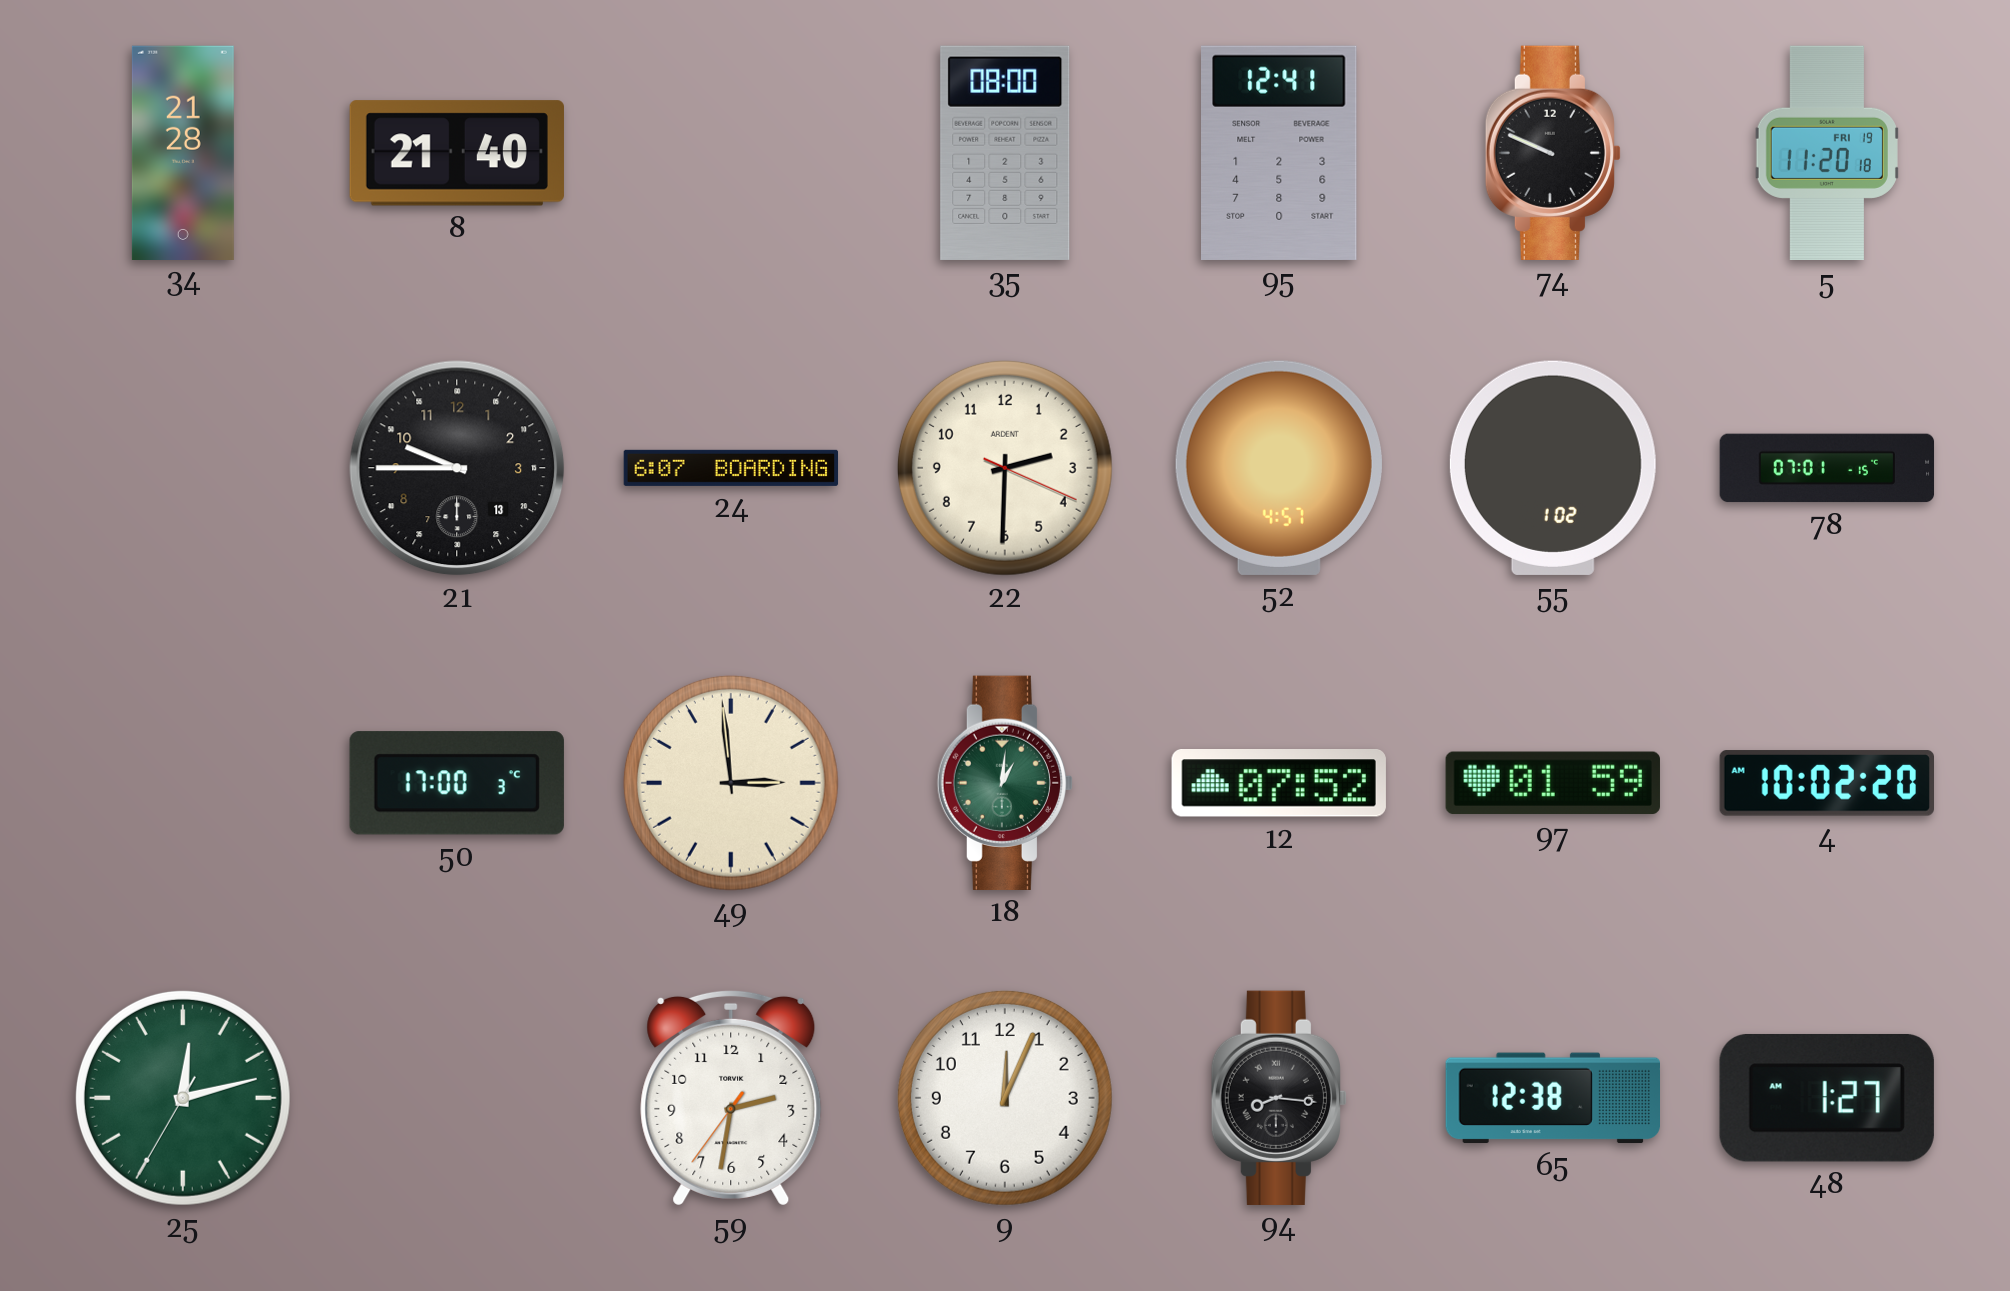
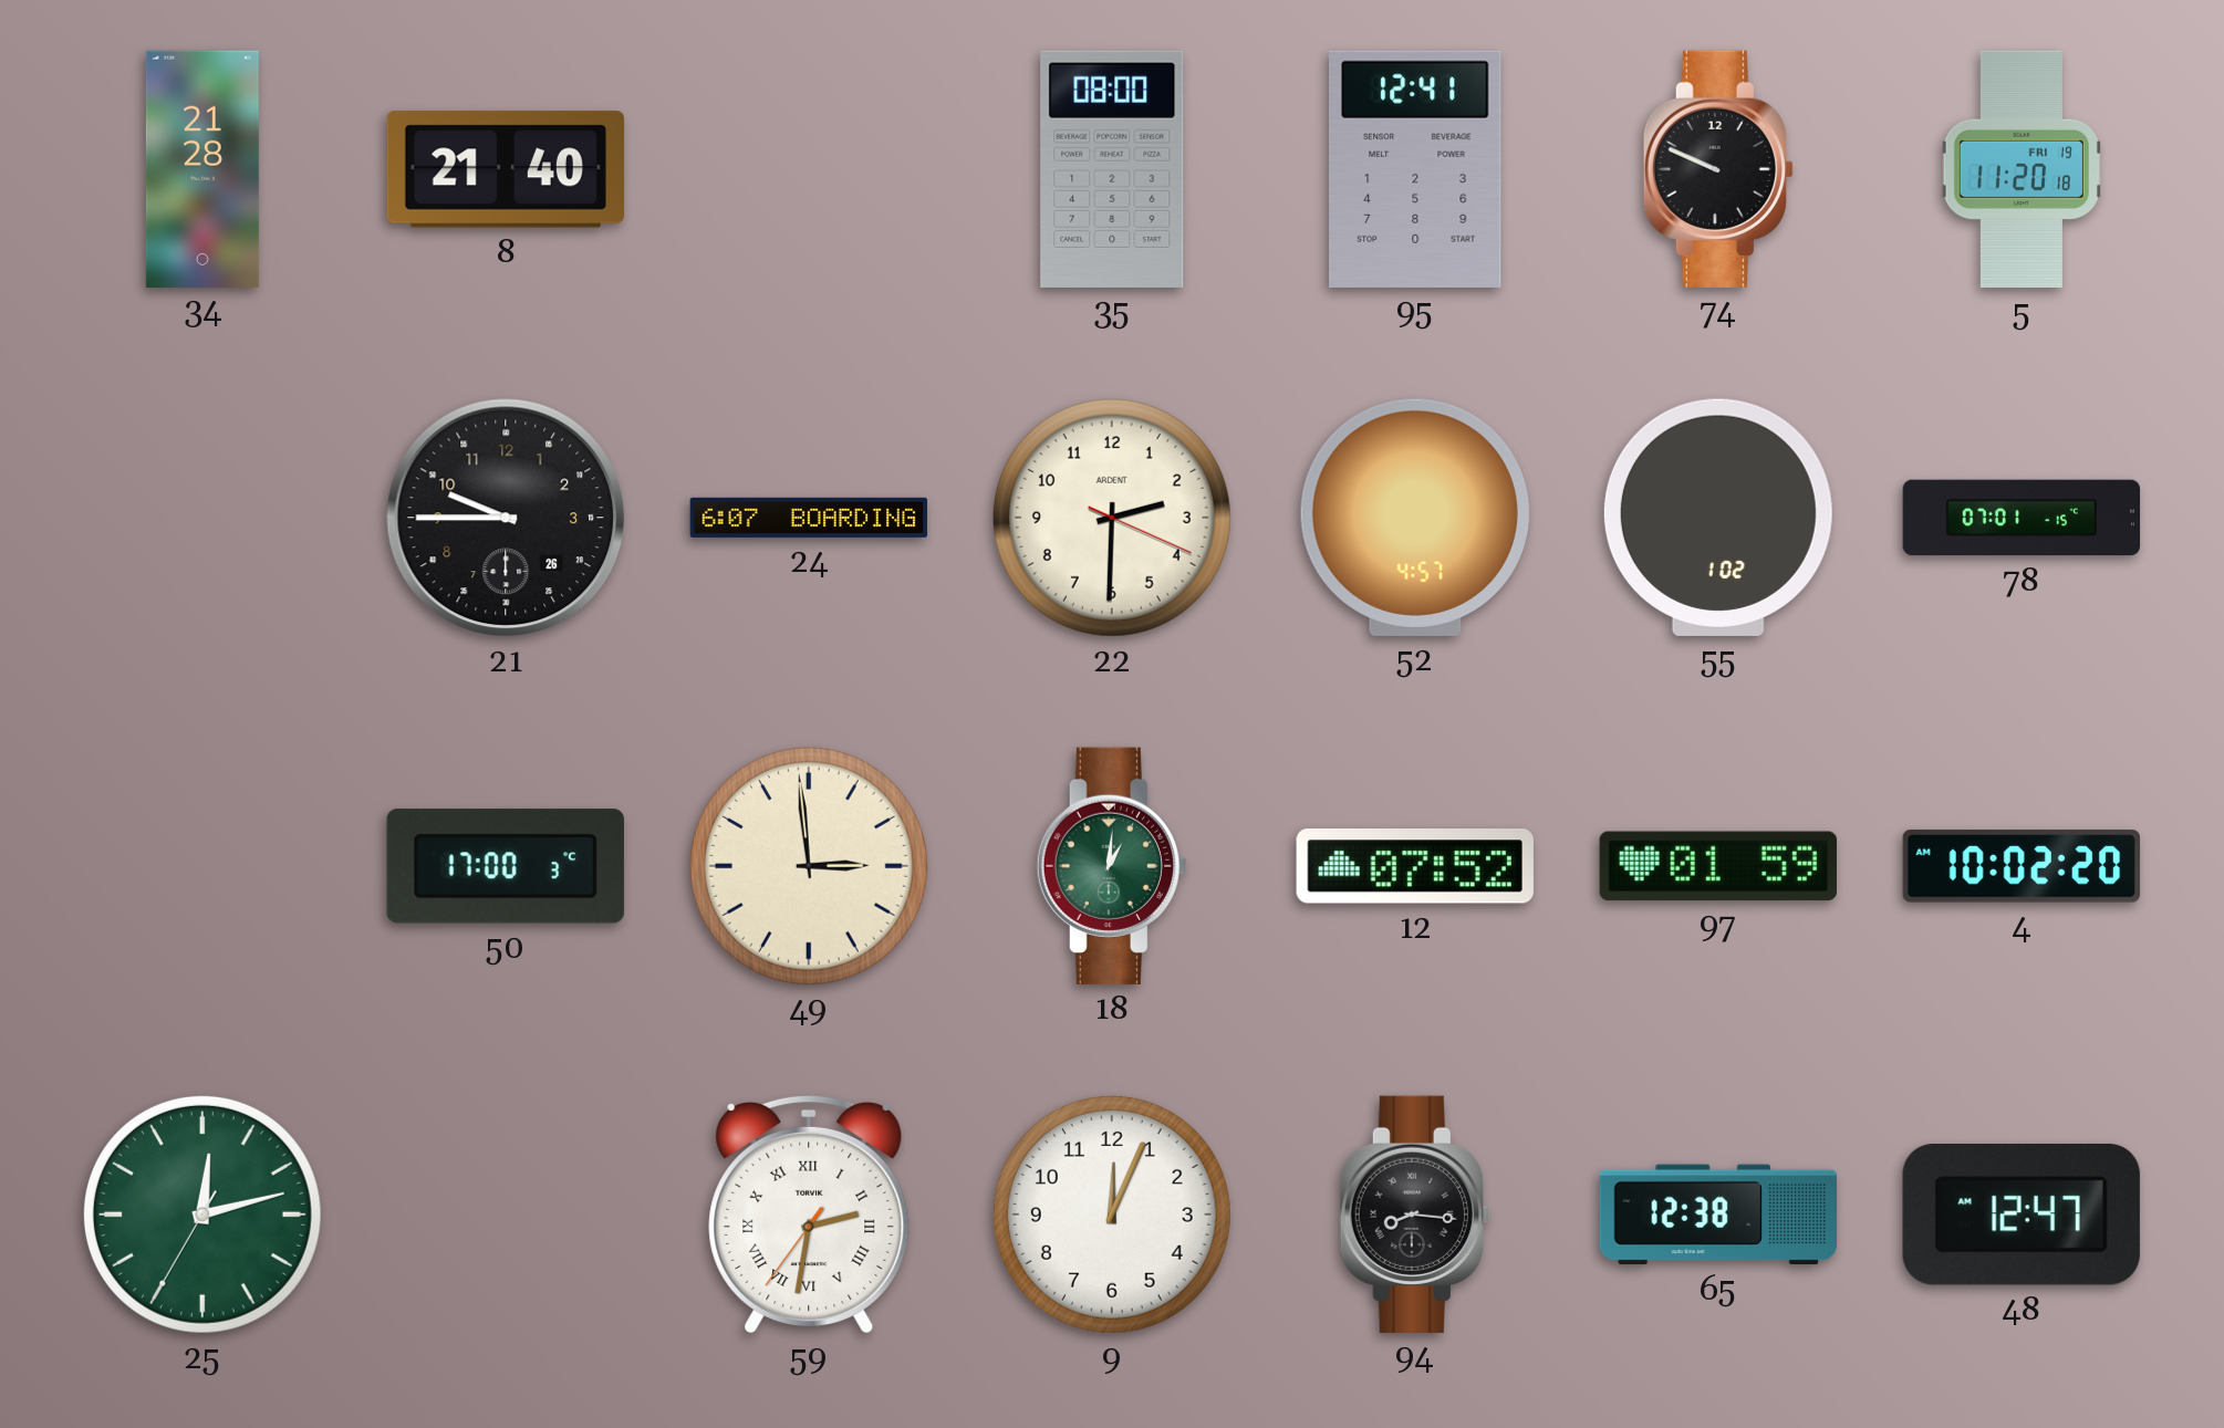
21 date: 13 -> 26 (506, 518)
59 numerals: Arabic -> Roman (809, 1215)
48: 1:27 -> 12:47 (2022, 1215)
